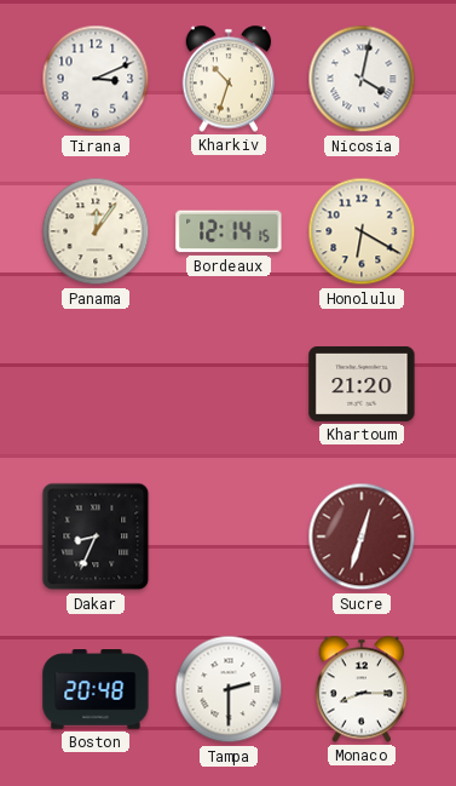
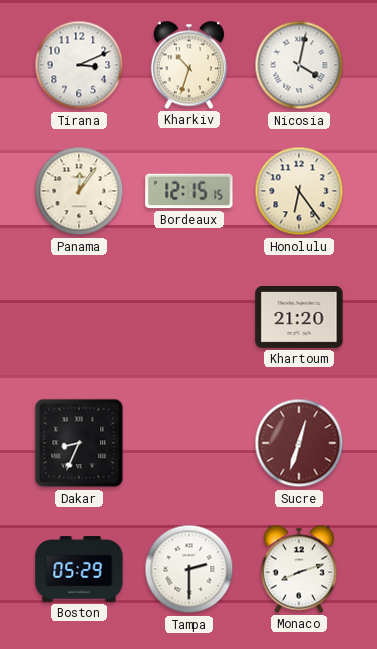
Bordeaux: 12:14 -> 12:15 (189, 191)
Honolulu: 6:20 -> 6:24 (299, 191)
Boston: 20:48 -> 05:29 (79, 569)
Monaco: 8:15 -> 8:12 (299, 569)
